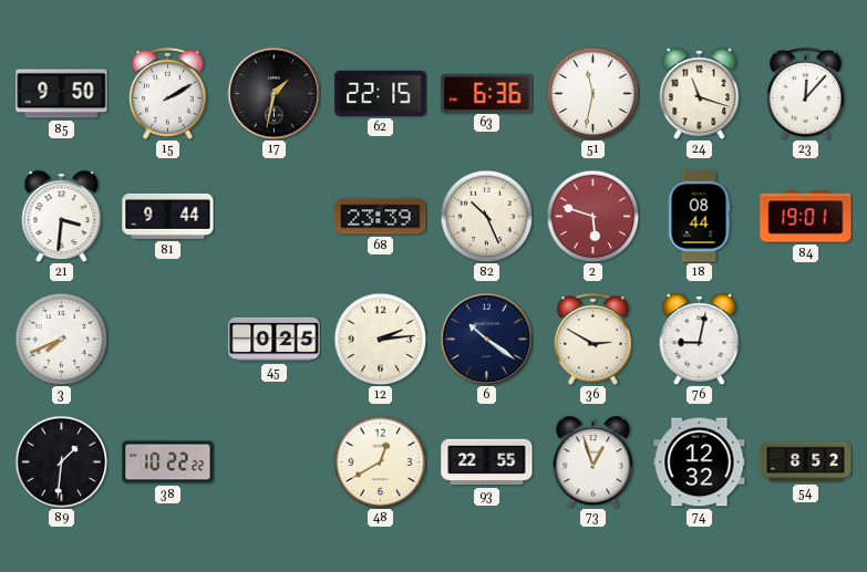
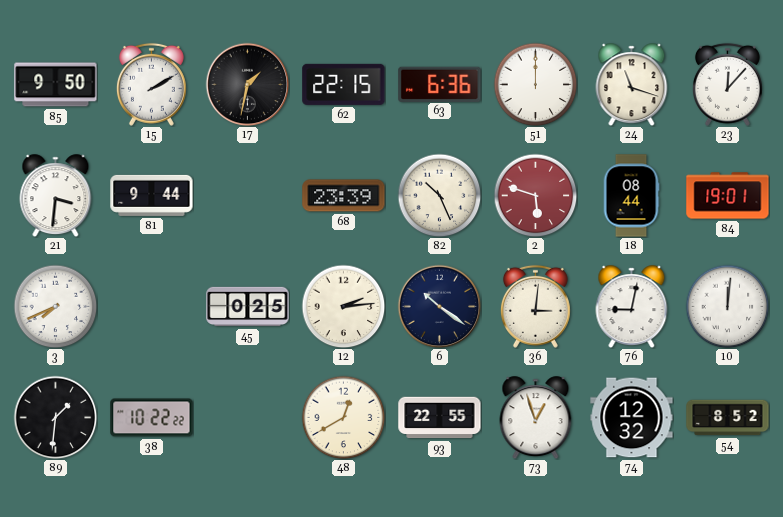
51: 11:32 -> 12:00 (535, 84)
36: 2:50 -> 3:01 (535, 306)
10: none -> 12:01 (727, 306)
